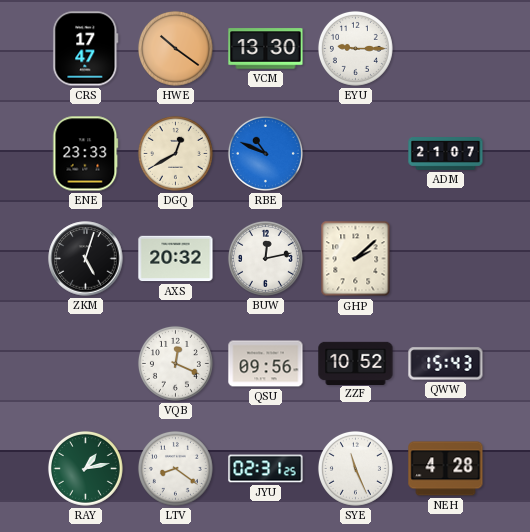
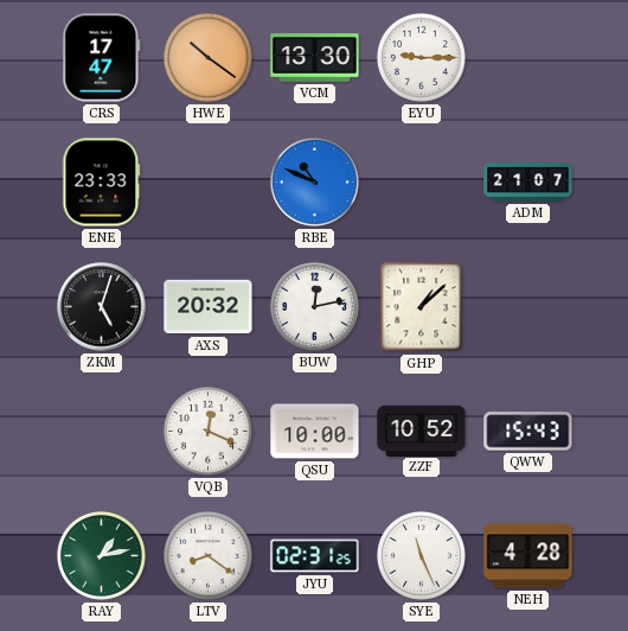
DGQ: 12:40 -> none (175, 153)
GHP: 2:08 -> 1:08 (422, 307)
QSU: 09:56 -> 10:00 (315, 432)
